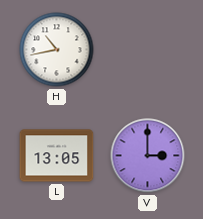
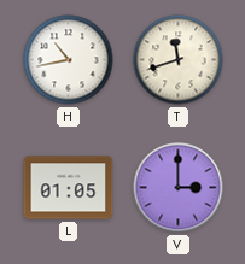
T: none -> 11:42 (179, 60)
L: 13:05 -> 01:05 (69, 188)
